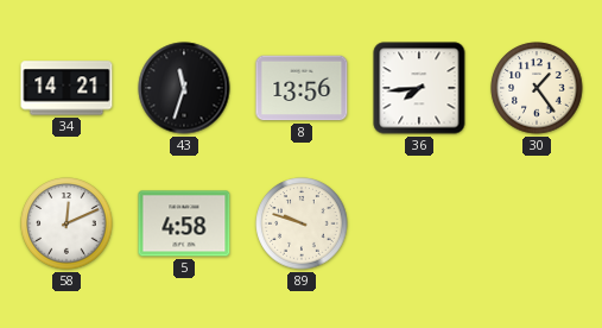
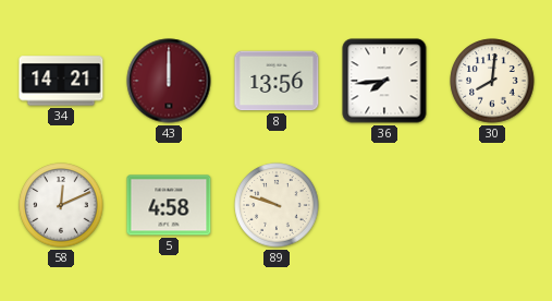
43: 11:33 -> 12:00 (169, 81)
43 dial: black -> burgundy (169, 81)
30: 1:24 -> 8:01 (492, 81)
